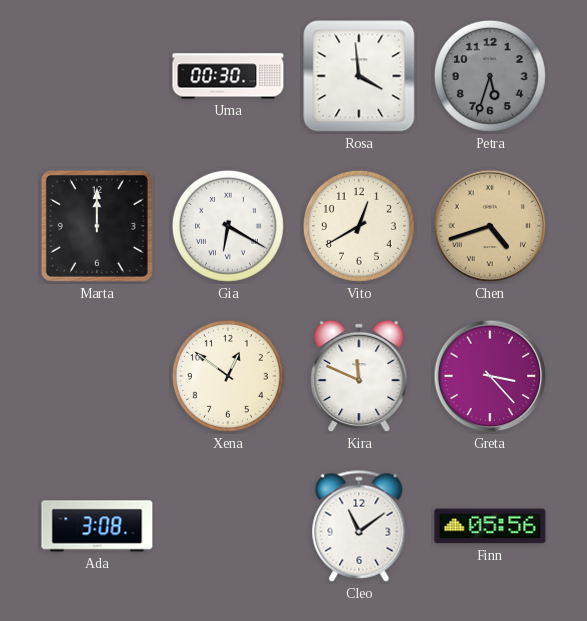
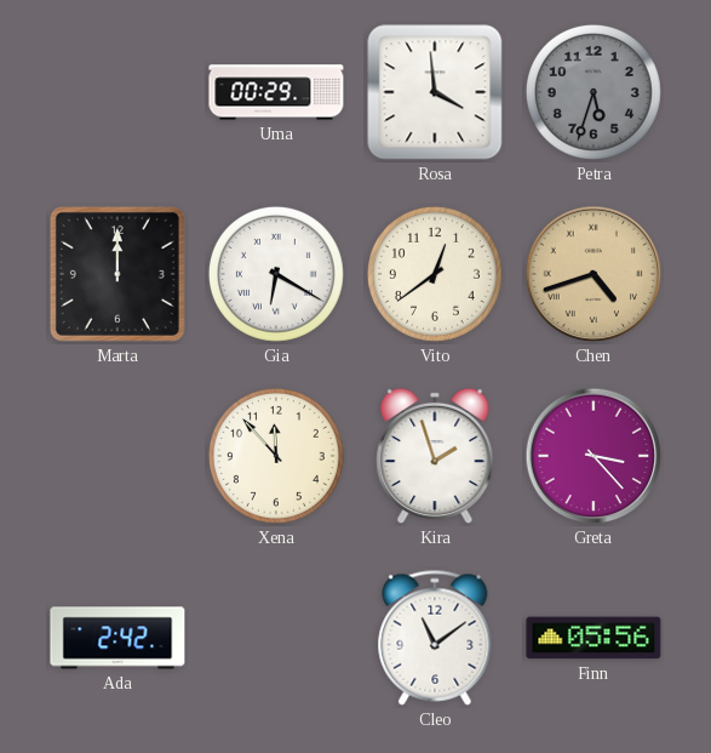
Uma: 00:30 -> 00:29 (276, 92)
Vito: 12:40 -> 12:39 (435, 274)
Xena: 12:51 -> 11:53 (276, 456)
Kira: 11:49 -> 1:57 (435, 456)
Ada: 3:08 -> 2:42 (117, 638)
